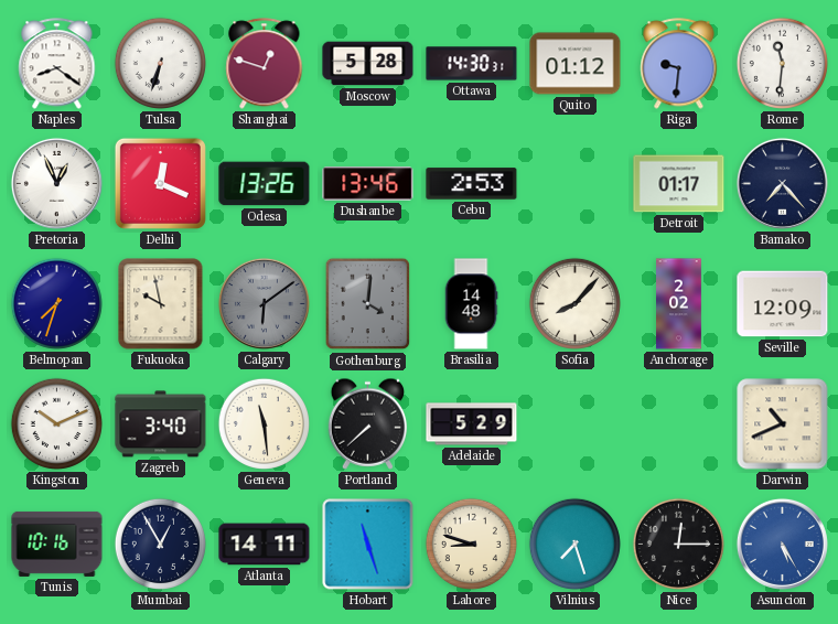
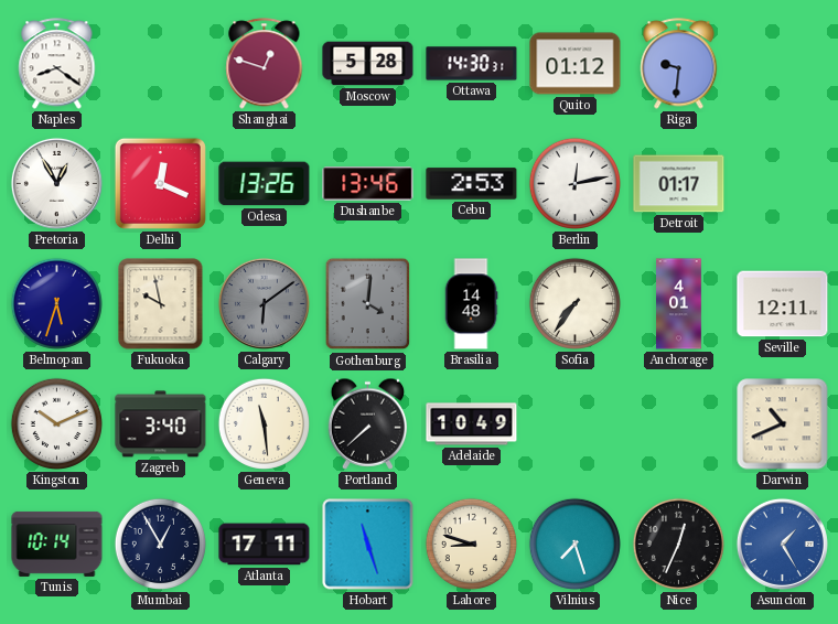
Tulsa: 6:33 -> none (160, 63)
Rome: 11:31 -> none (782, 63)
Pretoria: 12:56 -> 12:55 (56, 183)
Berlin: none -> 12:13 (574, 183)
Bamako: 7:23 -> none (782, 183)
Belmopan: 7:33 -> 5:33 (56, 303)
Sofia: 8:07 -> 7:36 (574, 303)
Anchorage: 2:02 -> 4:01 (679, 304)
Seville: 12:09 -> 12:11 (783, 304)
Adelaide: 5:29 -> 10:49 (472, 424)
Tunis: 10:16 -> 10:14 (57, 544)
Atlanta: 14:11 -> 17:11 (265, 545)
Nice: 12:15 -> 12:34 (678, 544)
Asuncion: 5:25 -> 1:25 (782, 544)
